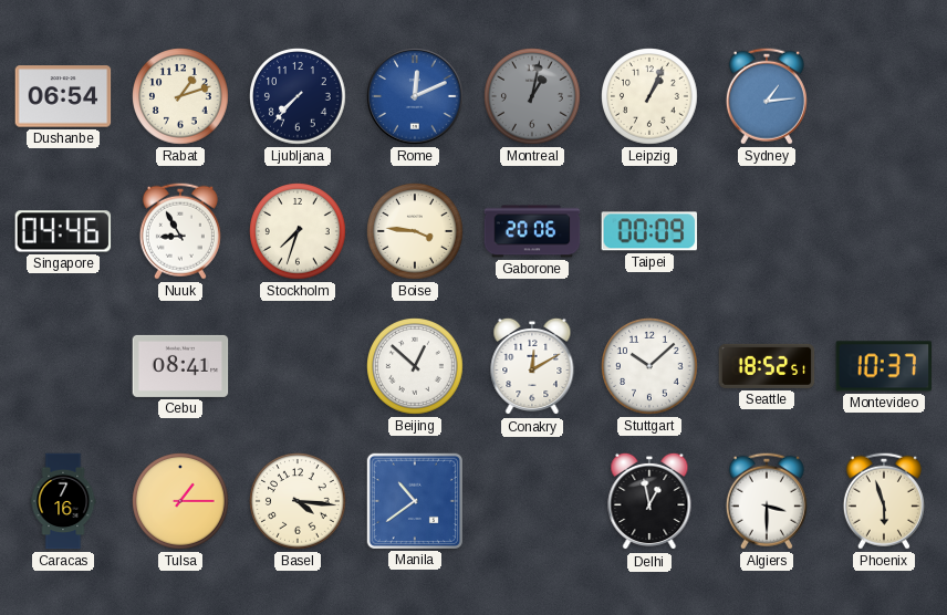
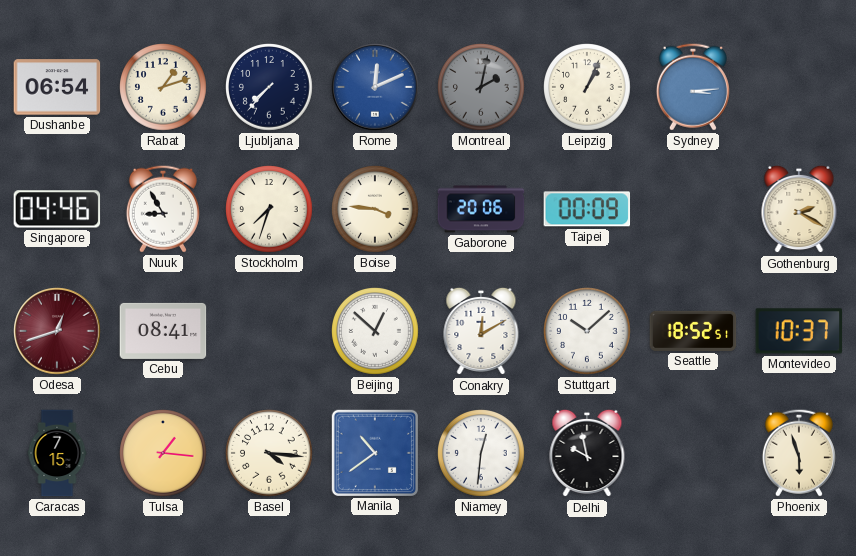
Montreal: 1:02 -> 2:02 (482, 88)
Sydney: 1:14 -> 3:14 (693, 87)
Gothenburg: none -> 2:20 (799, 209)
Odesa: none -> 12:42 (57, 331)
Caracas: 7:16 -> 7:15 (57, 453)
Tulsa: 1:15 -> 1:16 (164, 454)
Niamey: none -> 12:31 (482, 454)
Delhi: 12:58 -> 9:58 (587, 453)
Algiers: 3:30 -> none (767, 501)
